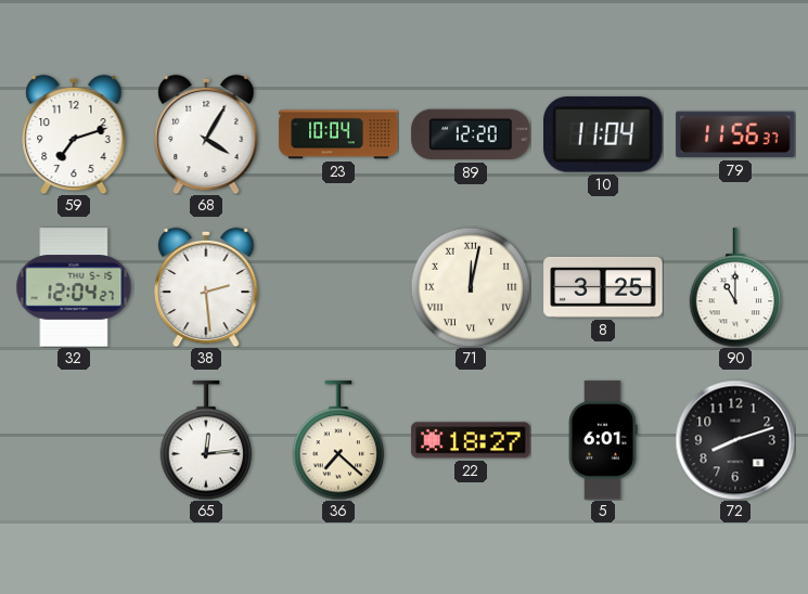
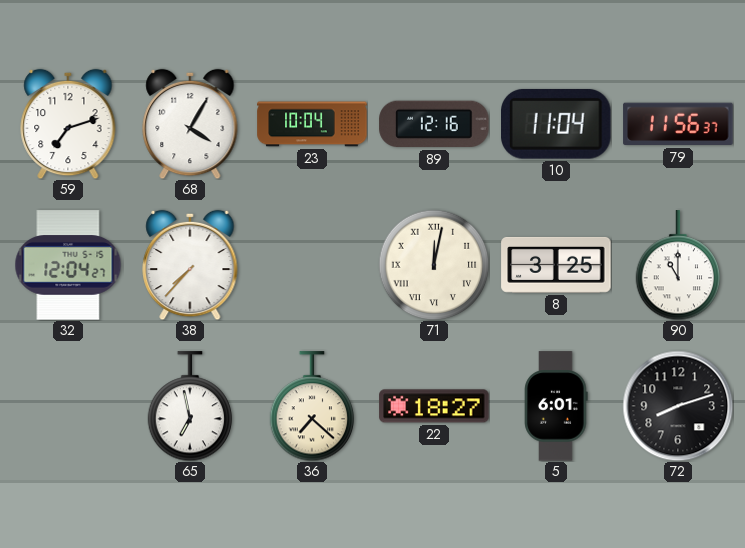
89: 12:20 -> 12:16 (434, 124)
38: 2:29 -> 7:37 (190, 265)
65: 12:14 -> 6:58 (190, 406)
